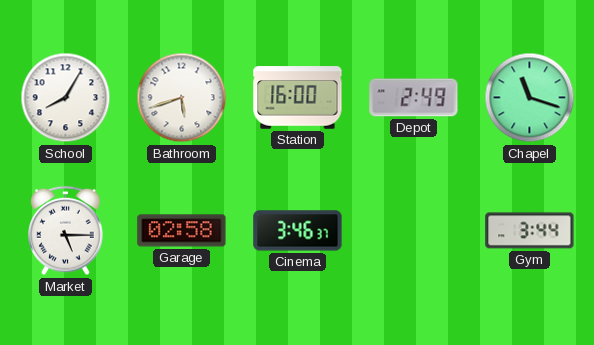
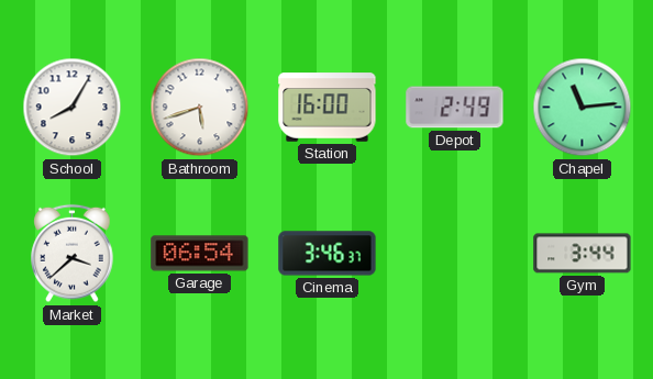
Chapel: 11:18 -> 11:14 (583, 108)
Market: 5:15 -> 3:38 (73, 254)
Garage: 02:58 -> 06:54 (200, 254)
